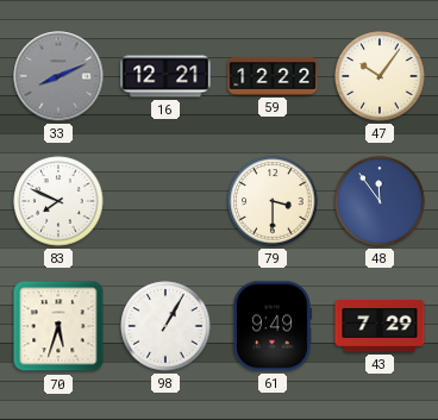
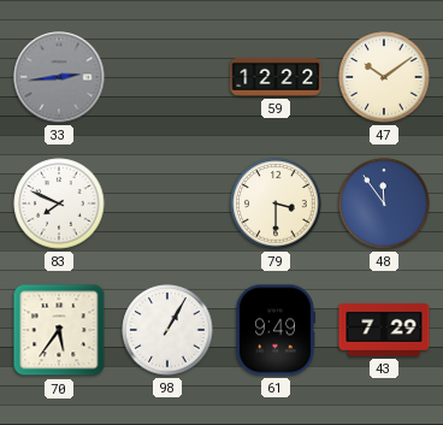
33: 8:11 -> 2:44 (59, 77)
16: 12:21 -> none (165, 76)
47: 10:06 -> 10:09 (384, 77)
70: 5:33 -> 5:36 (59, 330)
